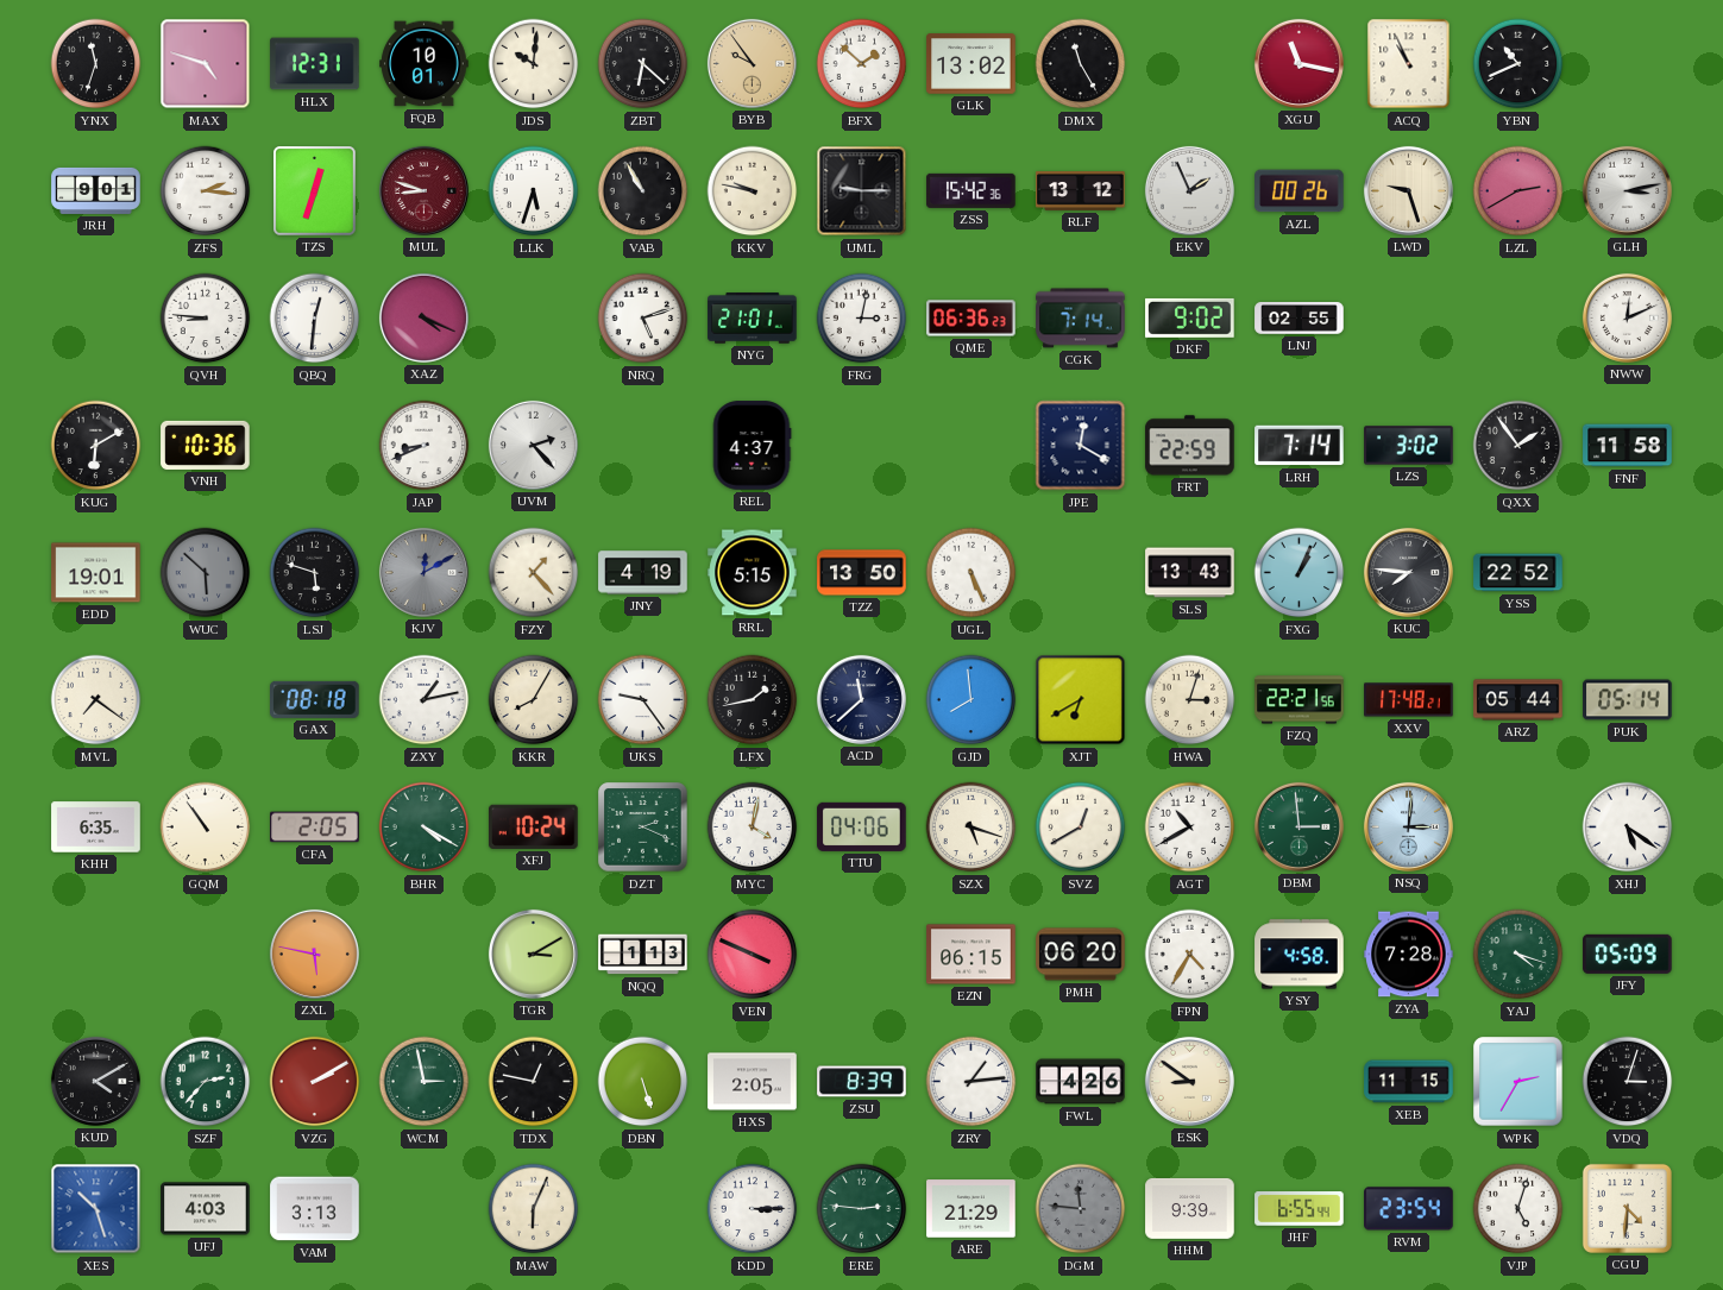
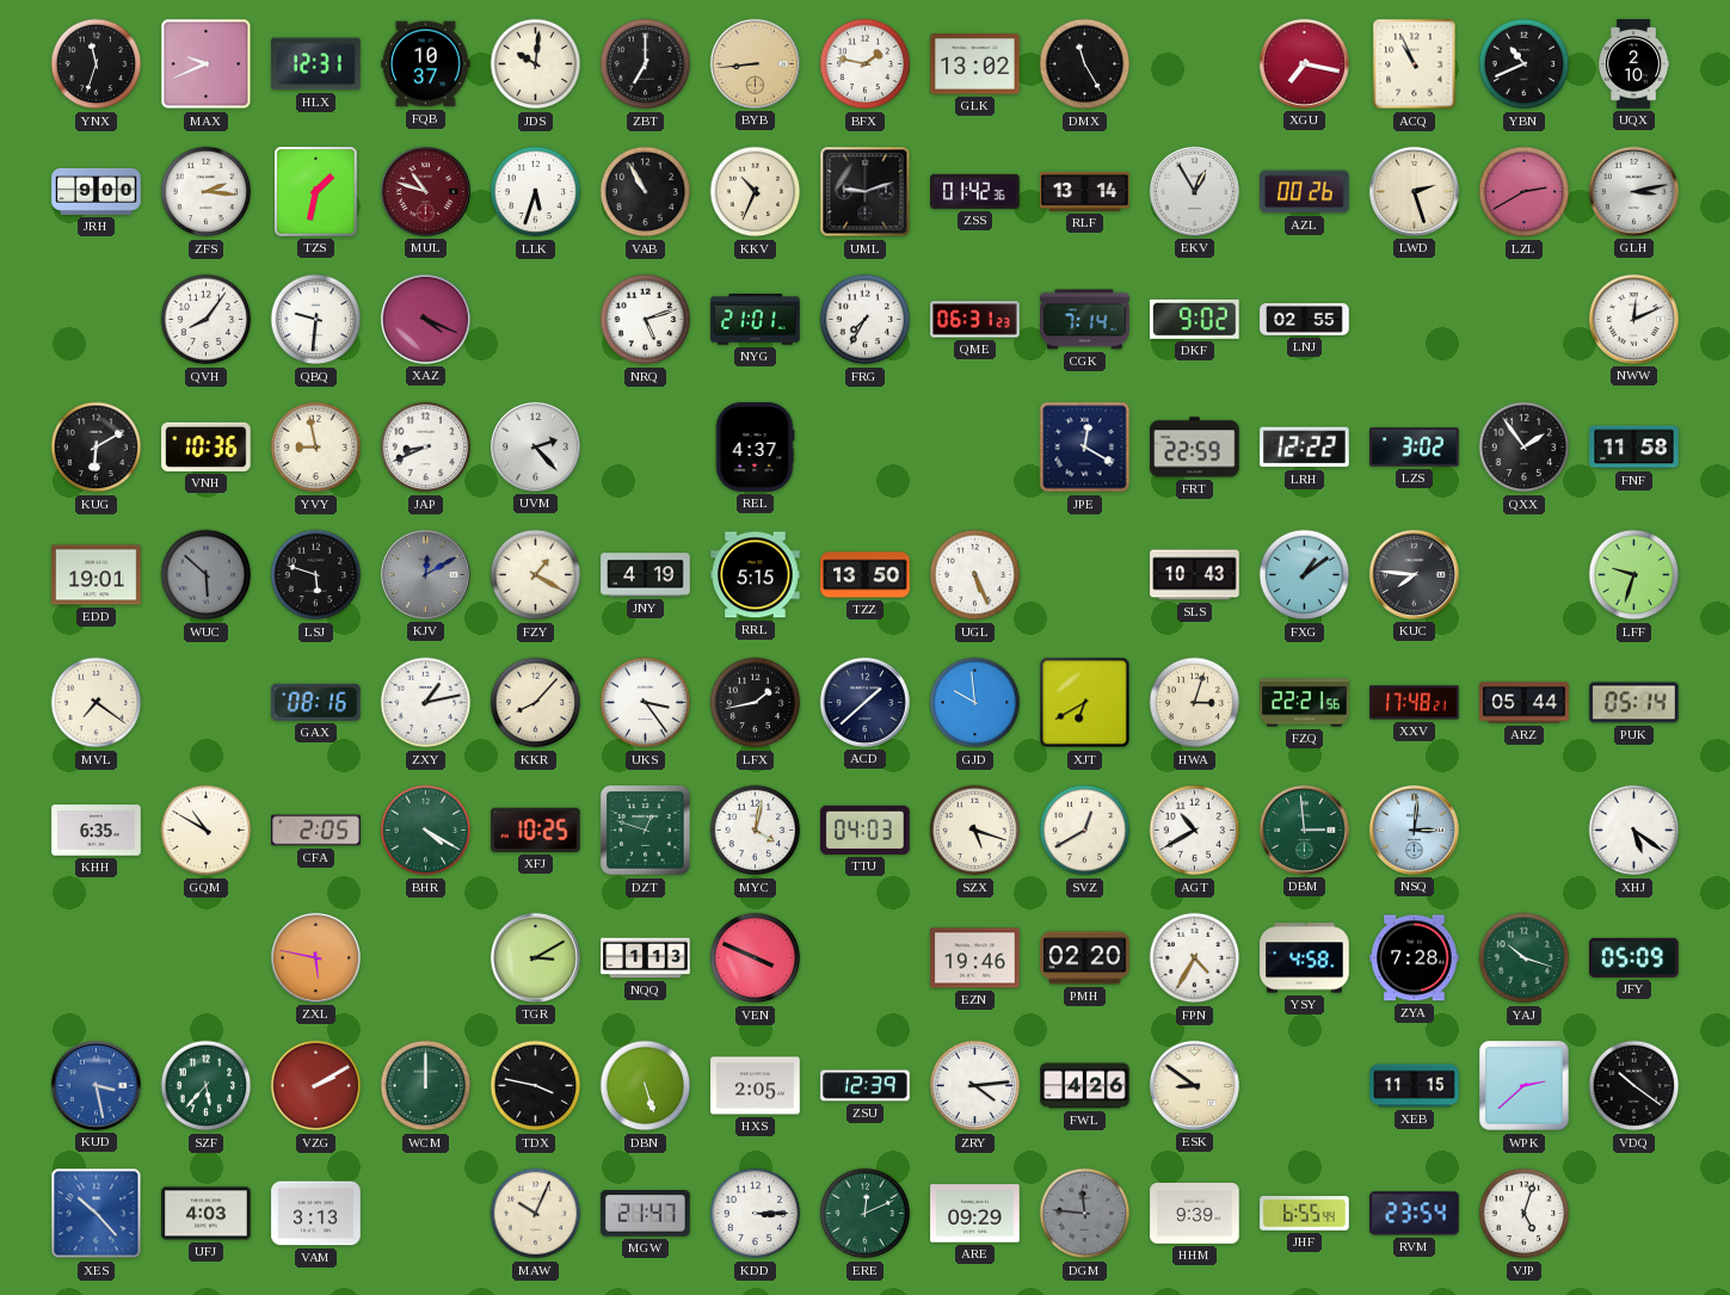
MAX: 4:48 -> 9:41 (207, 64)
FQB: 10:01 -> 10:37 (426, 64)
ZBT: 6:22 -> 7:00 (646, 64)
BYB: 9:54 -> 8:44 (755, 63)
BFX: 1:52 -> 1:47 (866, 64)
XGU: 11:17 -> 7:17 (1304, 63)
UQX: none -> 2:10 (1634, 64)
JRH: 9:01 -> 9:00 (97, 191)
TZS: 12:33 -> 1:32 (316, 192)
MUL: 8:48 -> 10:48 (425, 191)
KKV: 9:47 -> 10:34 (756, 192)
UML: 9:15 -> 9:12 (866, 192)
ZSS: 15:42 -> 01:42 (975, 191)
RLF: 13:12 -> 13:14 (1085, 192)
EKV: 1:56 -> 12:55 (1194, 191)
LWD: 9:27 -> 2:27 (1414, 191)
QVH: 8:46 -> 8:06 (207, 320)
QBQ: 12:31 -> 9:31 (316, 320)
FRG: 3:02 -> 7:35 (866, 320)
QME: 06:36 -> 06:31 (975, 320)
YVY: none -> 8:58 (316, 448)
LRH: 7:14 -> 12:22 (1305, 448)
FZY: 1:23 -> 1:20 (536, 575)
SLS: 13:43 -> 10:43 (1195, 575)
FXG: 1:04 -> 1:09 (1305, 575)
YSS: 22:52 -> none (1518, 573)
LFF: none -> 9:33 (1634, 575)
GAX: 08:18 -> 08:16 (316, 702)
KKR: 8:05 -> 8:07 (536, 703)
UKS: 9:24 -> 3:24 (646, 703)
ACD: 11:38 -> 1:38 (864, 702)
GJD: 7:59 -> 9:59 (975, 703)
GQM: 10:54 -> 10:50 (207, 831)
XFJ: 10:24 -> 10:25 (536, 830)
DZT: 2:19 -> 12:48 (646, 831)
TTU: 04:06 -> 04:03 (866, 830)
EZN: 06:15 -> 19:46 (975, 958)
PMH: 06:20 -> 02:20 (1085, 958)
YAJ: 4:18 -> 10:18 (1525, 958)
KUD: 4:10 -> 3:28 (96, 1085)
KUD dial: black -> blue (96, 1085)
SZF: 2:37 -> 5:37 (207, 1086)
WCM: 2:58 -> 12:00 (426, 1086)
TDX: 12:47 -> 3:47 (536, 1086)
ZSU: 8:39 -> 12:39 (866, 1086)
ZRY: 1:14 -> 4:14 (975, 1086)
WPK: 2:35 -> 2:38 (1525, 1086)
VDQ: 3:03 -> 10:21 (1634, 1086)
XES: 10:27 -> 10:23 (97, 1214)
MAW: 6:04 -> 10:04 (536, 1214)
MGW: none -> 21:47 (646, 1214)
ERE: 2:46 -> 12:11 (866, 1214)
ARE: 21:29 -> 09:29 (975, 1214)
CGU: 4:31 -> none (1627, 1208)
